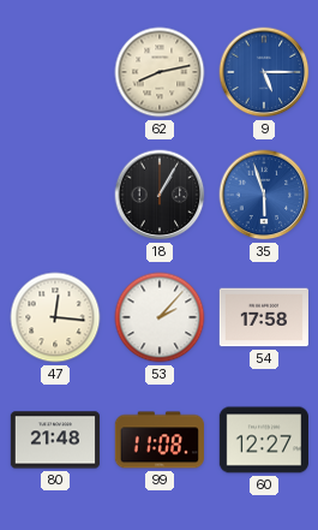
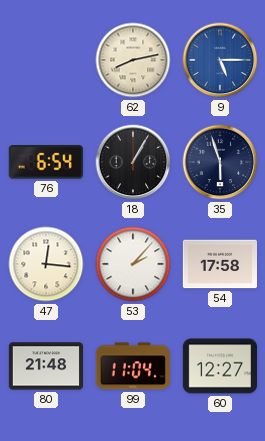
76: none -> 6:54 (46, 162)
35 dial: blue -> navy (220, 162)
99: 11:08 -> 11:04 (133, 366)
